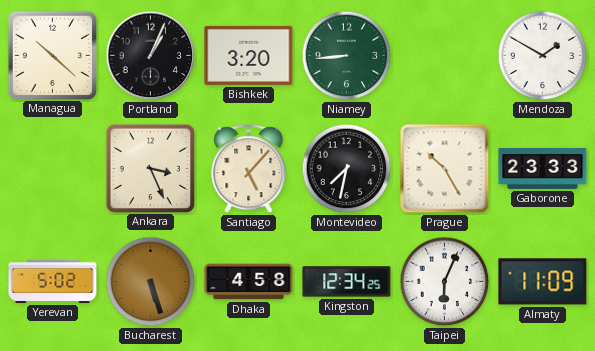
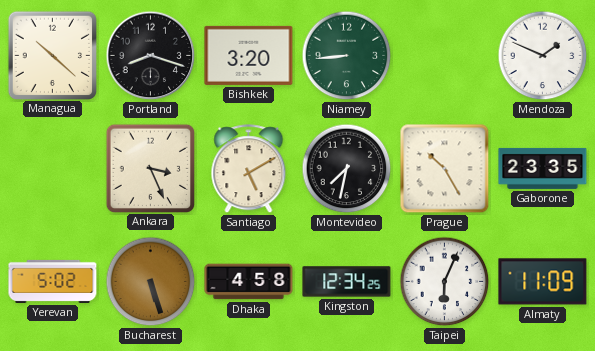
Portland: 1:04 -> 8:18 (151, 56)
Mendoza: 1:50 -> 1:49 (543, 56)
Santiago: 5:07 -> 5:10 (249, 169)
Gaborone: 23:33 -> 23:35 (543, 168)
